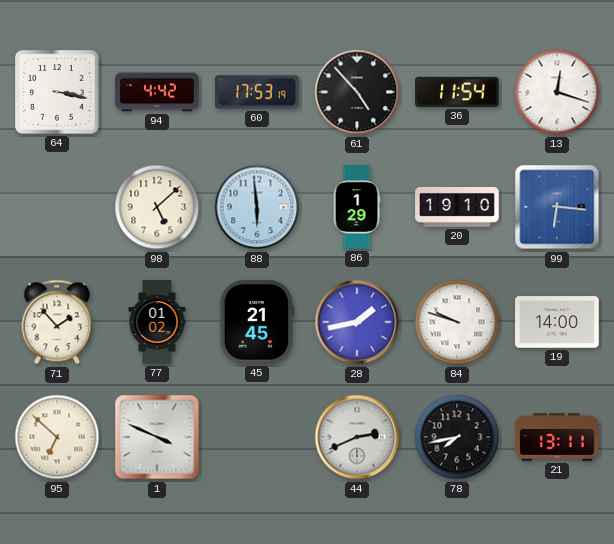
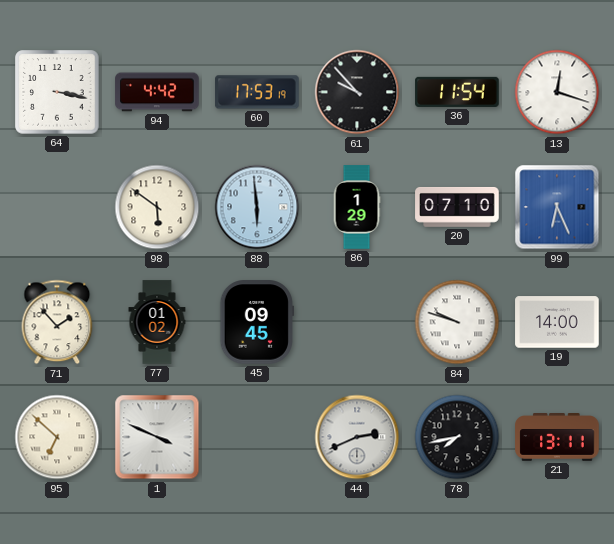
61: 4:53 -> 9:53 (357, 92)
98: 5:08 -> 5:51 (157, 207)
20: 19:10 -> 07:10 (457, 207)
99: 6:16 -> 6:26 (557, 207)
45: 21:45 -> 09:45 (256, 322)
28: 1:43 -> none (357, 322)
